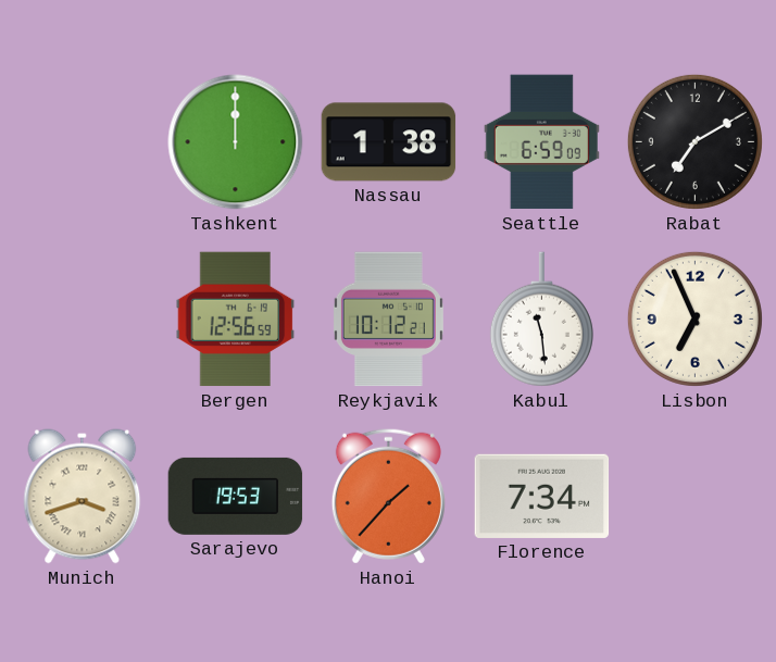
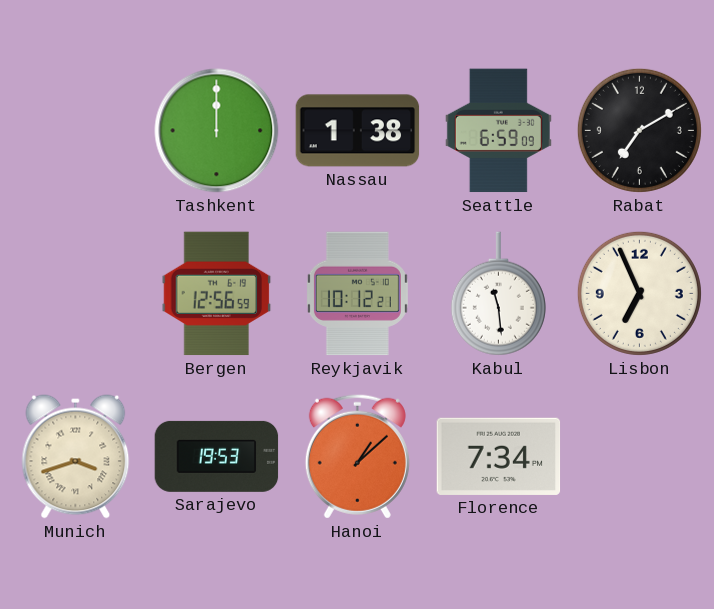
Hanoi: 1:37 -> 1:08 (357, 456)
